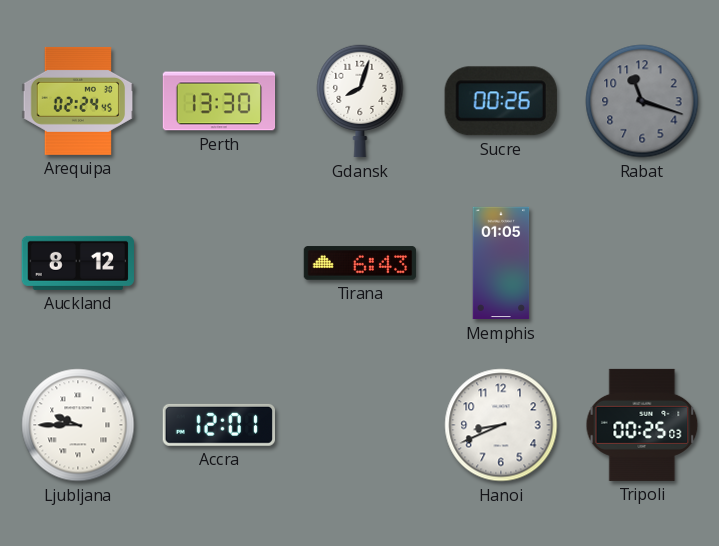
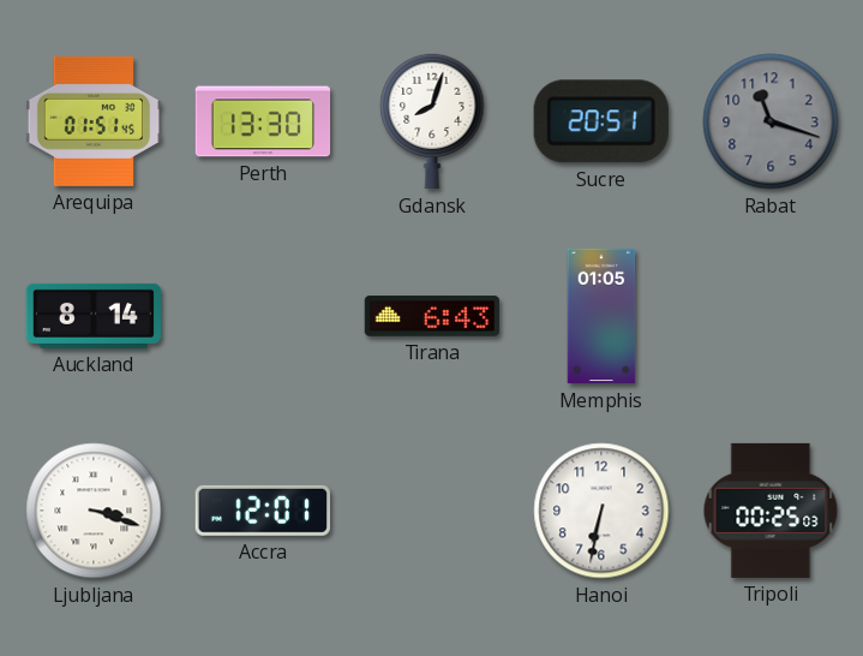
Arequipa: 02:24 -> 01:51 (94, 121)
Sucre: 00:26 -> 20:51 (601, 121)
Auckland: 8:12 -> 8:14 (94, 316)
Ljubljana: 9:45 -> 3:18 (94, 511)
Hanoi: 8:41 -> 6:32 (601, 511)
